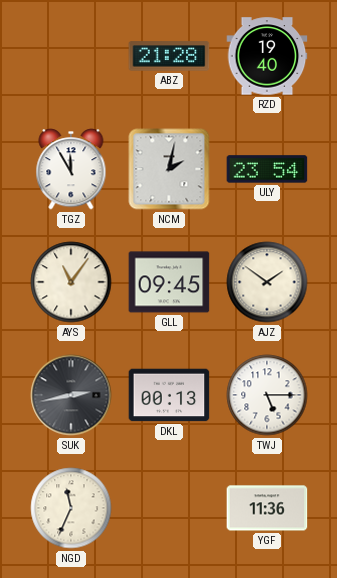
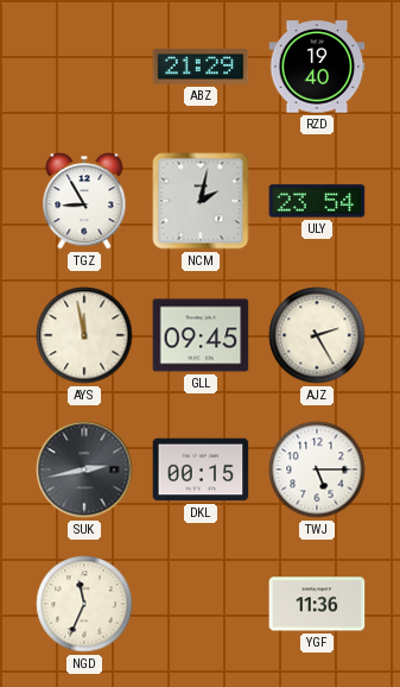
ABZ: 21:28 -> 21:29 (201, 67)
TGZ: 11:55 -> 8:55 (84, 201)
AYS: 11:06 -> 11:58 (84, 335)
AJZ: 1:51 -> 2:25 (317, 335)
DKL: 00:13 -> 00:15 (201, 469)
